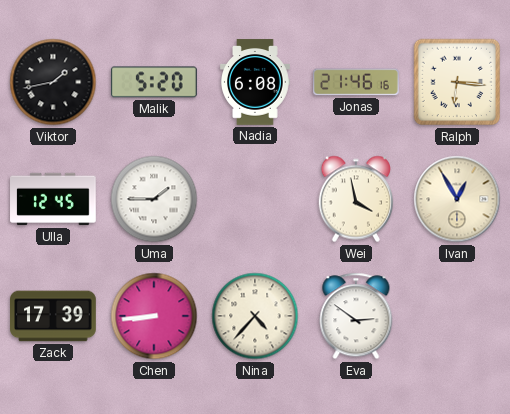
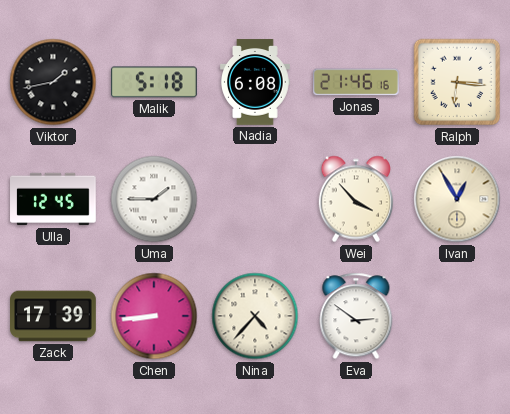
Malik: 5:20 -> 5:18 (155, 82)
Wei: 3:58 -> 3:53 (355, 199)
